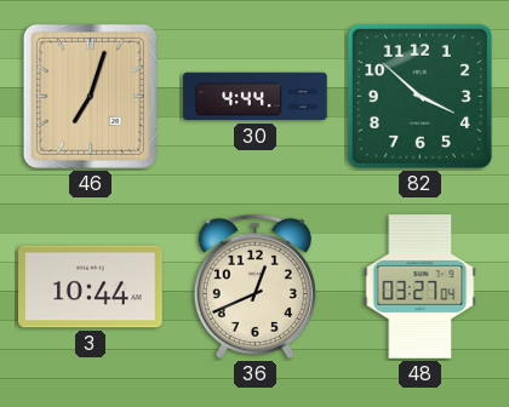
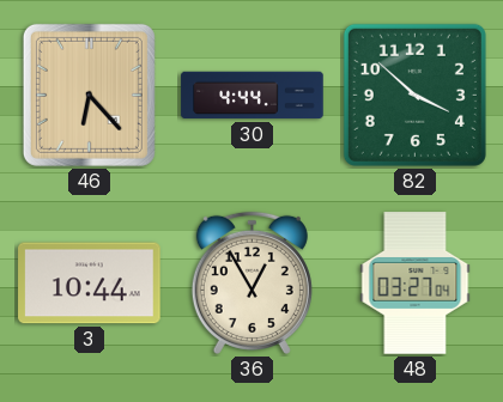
46: 7:03 -> 6:23 (89, 95)
36: 12:41 -> 12:55 (251, 282)
